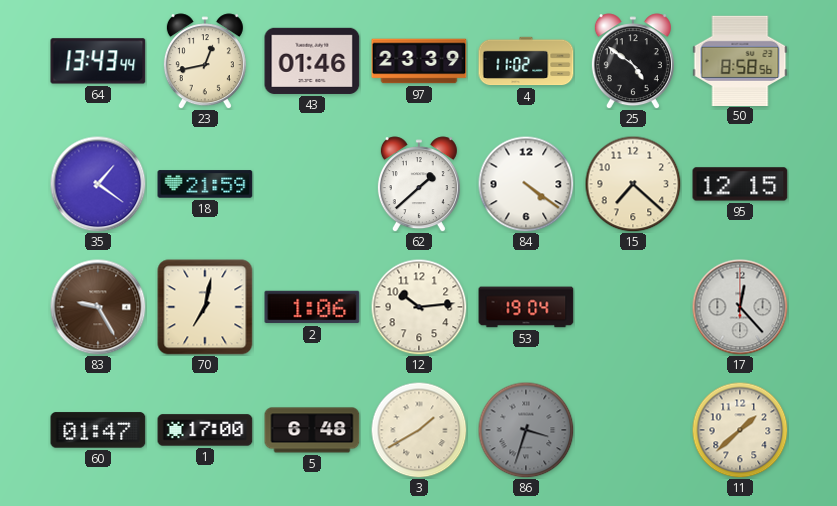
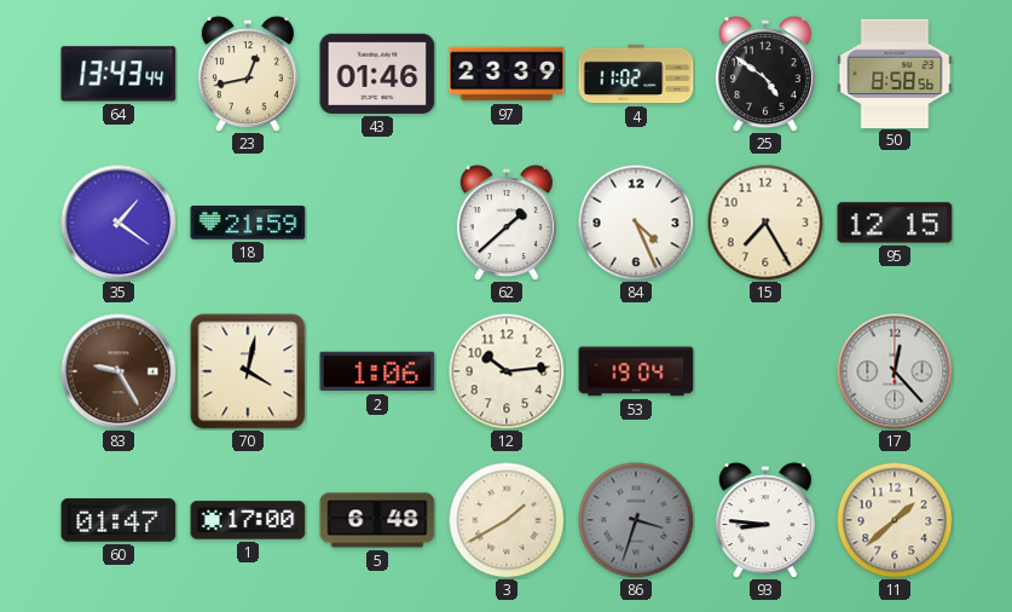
84: 4:21 -> 4:26 (636, 223)
15: 7:22 -> 7:25 (765, 223)
70: 7:02 -> 4:02 (248, 371)
93: none -> 8:46 (765, 520)
